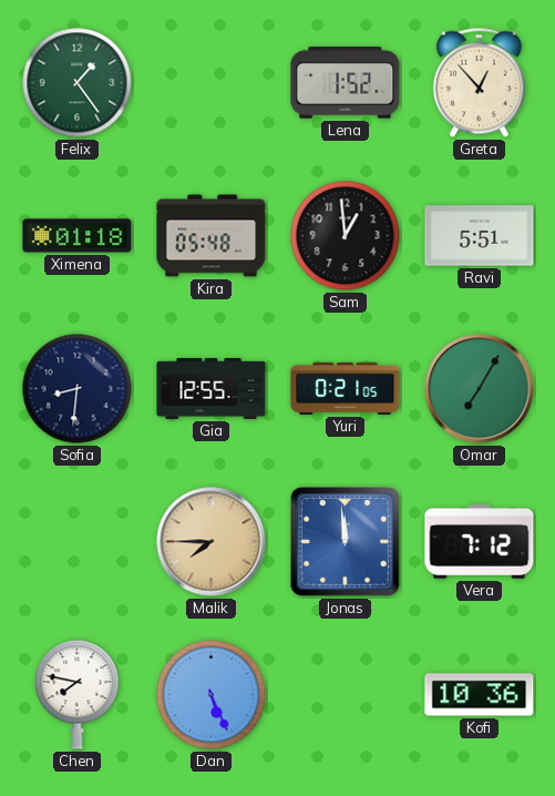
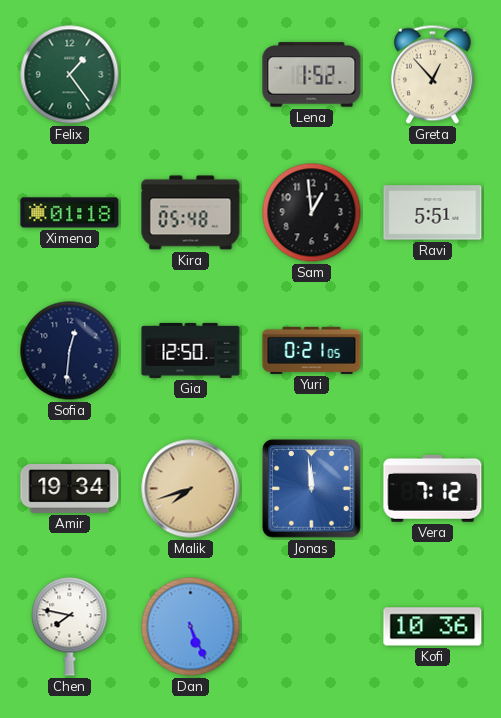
Sofia: 8:31 -> 12:31 (70, 351)
Gia: 12:55 -> 12:50 (191, 350)
Omar: 7:05 -> none (480, 389)
Amir: none -> 19:34 (70, 489)
Malik: 7:45 -> 7:42 (191, 489)
